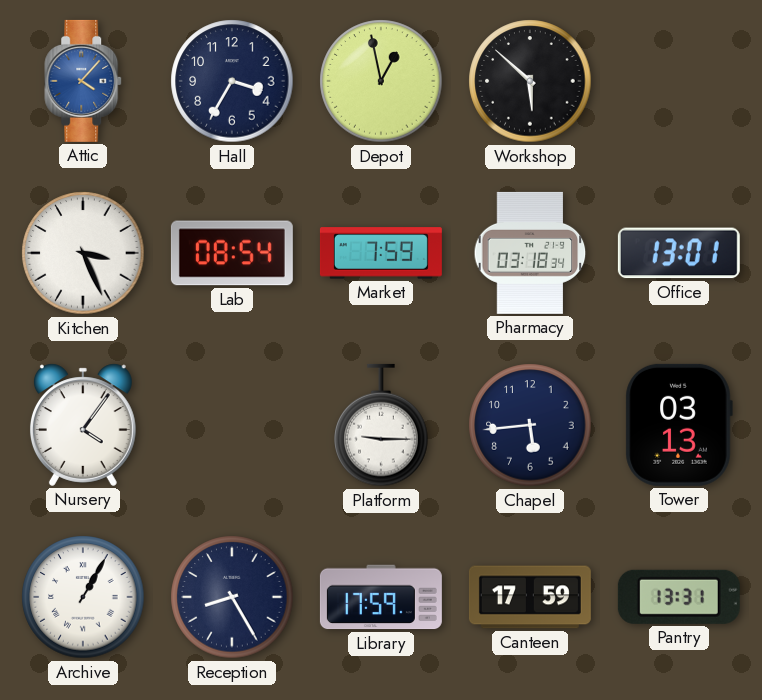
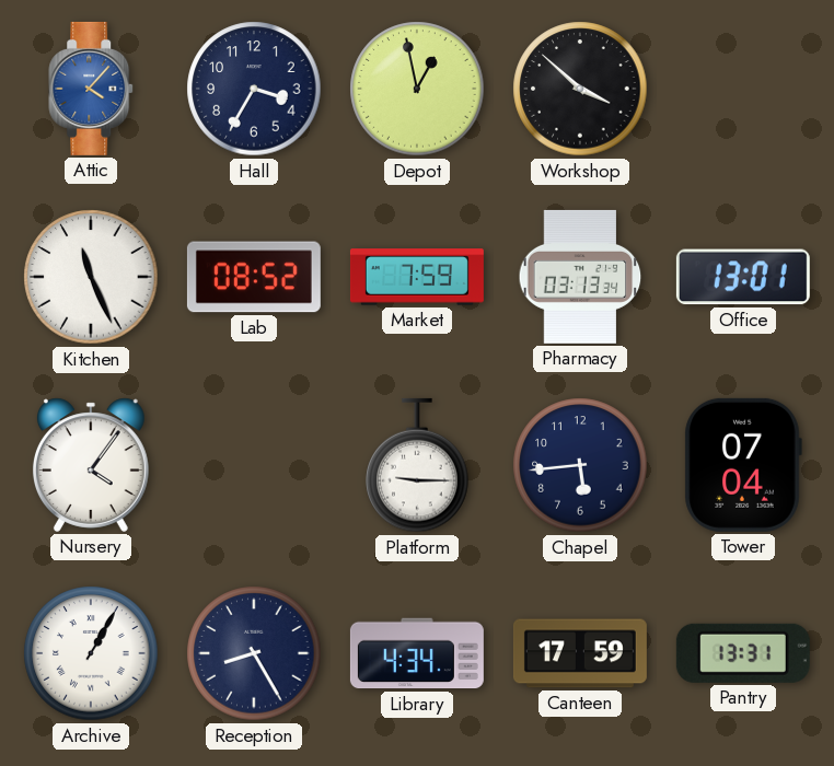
Workshop: 5:52 -> 3:52 (580, 89)
Kitchen: 3:26 -> 11:26 (91, 277)
Lab: 08:54 -> 08:52 (254, 277)
Pharmacy: 03:18 -> 03:13 (580, 277)
Tower: 03:13 -> 07:04 (743, 465)
Library: 17:59 -> 4:34 (417, 653)
